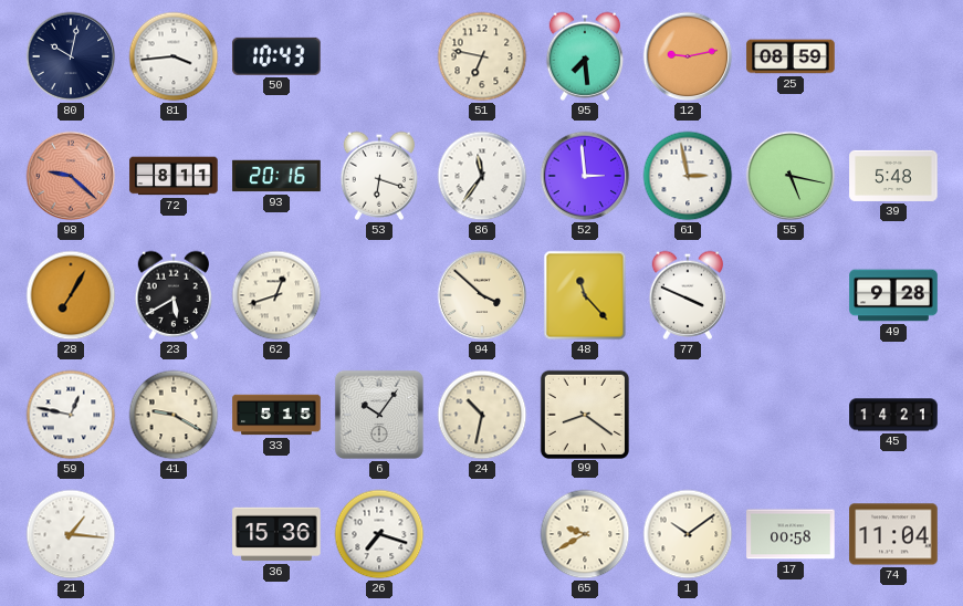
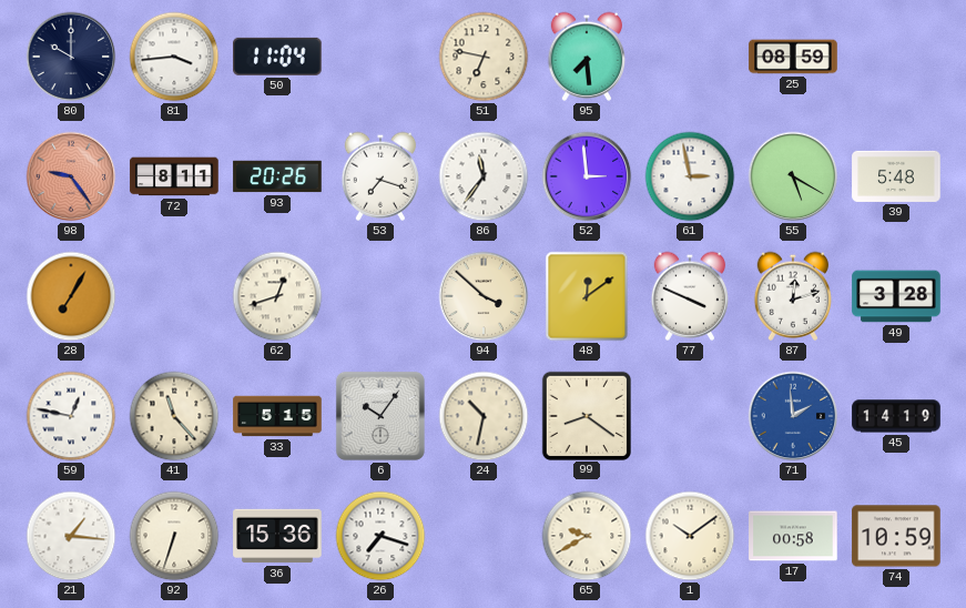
80: 10:02 -> 10:00 (71, 57)
50: 10:43 -> 11:04 (278, 57)
12: 9:13 -> none (688, 56)
98: 9:22 -> 9:24 (71, 176)
93: 20:16 -> 20:26 (277, 176)
53: 6:18 -> 7:18 (380, 176)
55: 5:17 -> 5:20 (793, 176)
23: 5:40 -> none (174, 295)
48: 11:23 -> 12:09 (587, 296)
87: none -> 12:12 (793, 296)
49: 9:28 -> 3:28 (896, 296)
41: 9:20 -> 11:23 (174, 416)
71: none -> 1:59 (793, 416)
45: 14:21 -> 14:19 (896, 416)
92: none -> 6:33 (174, 536)
74: 11:04 -> 10:59 (896, 536)
